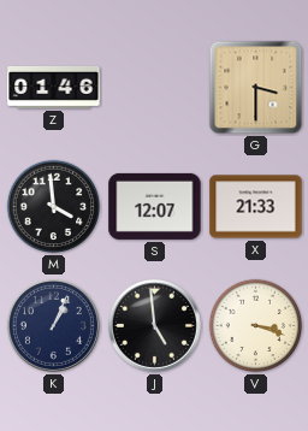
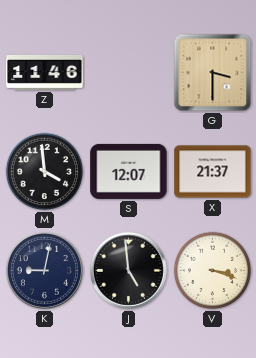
Z: 01:46 -> 11:46 (45, 72)
X: 21:33 -> 21:37 (213, 172)
K: 1:04 -> 9:02 (44, 270)
